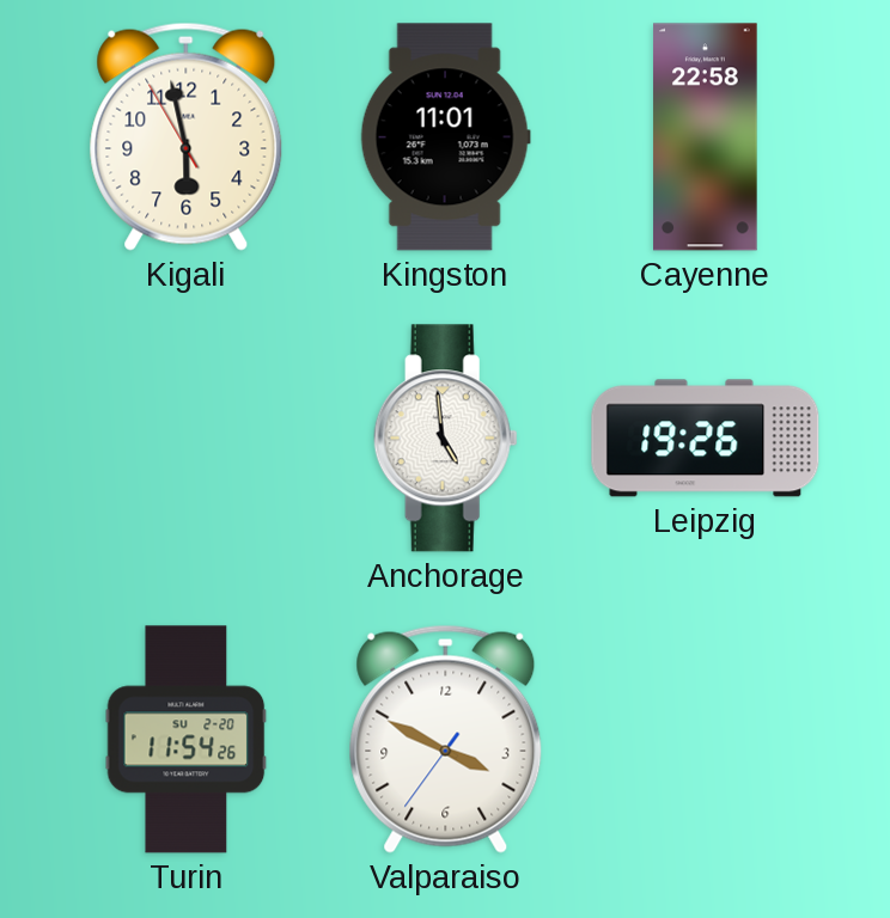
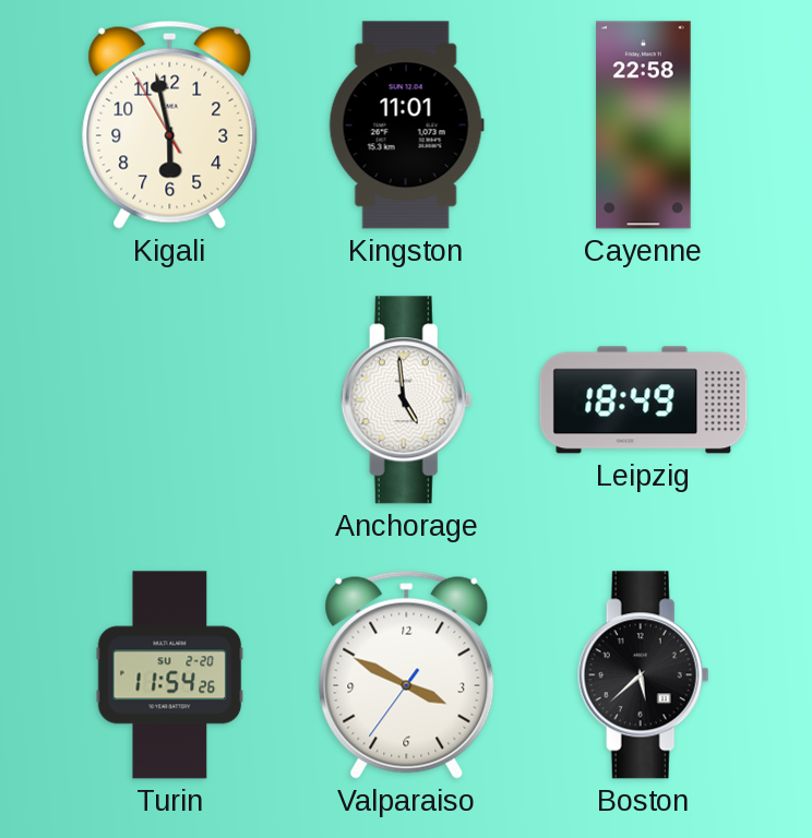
Leipzig: 19:26 -> 18:49 (644, 400)
Boston: none -> 5:38 (643, 675)
